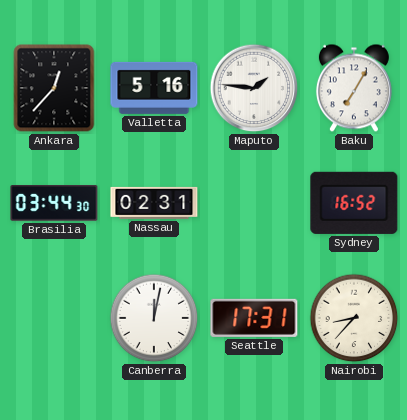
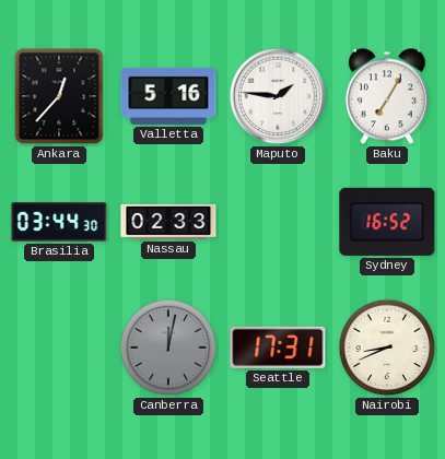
Nassau: 02:31 -> 02:33 (168, 222)
Canberra dial: white -> grey (168, 348)
Nairobi: 8:37 -> 8:41 (387, 348)
